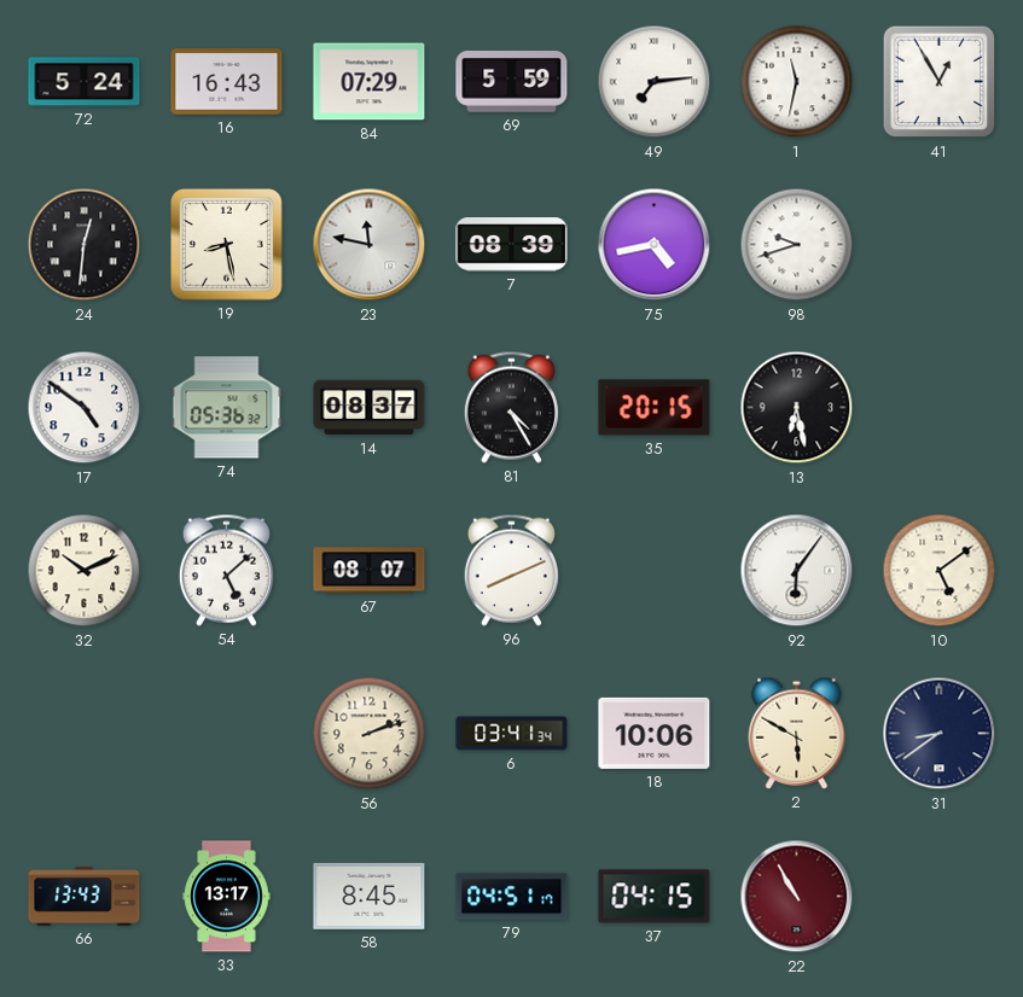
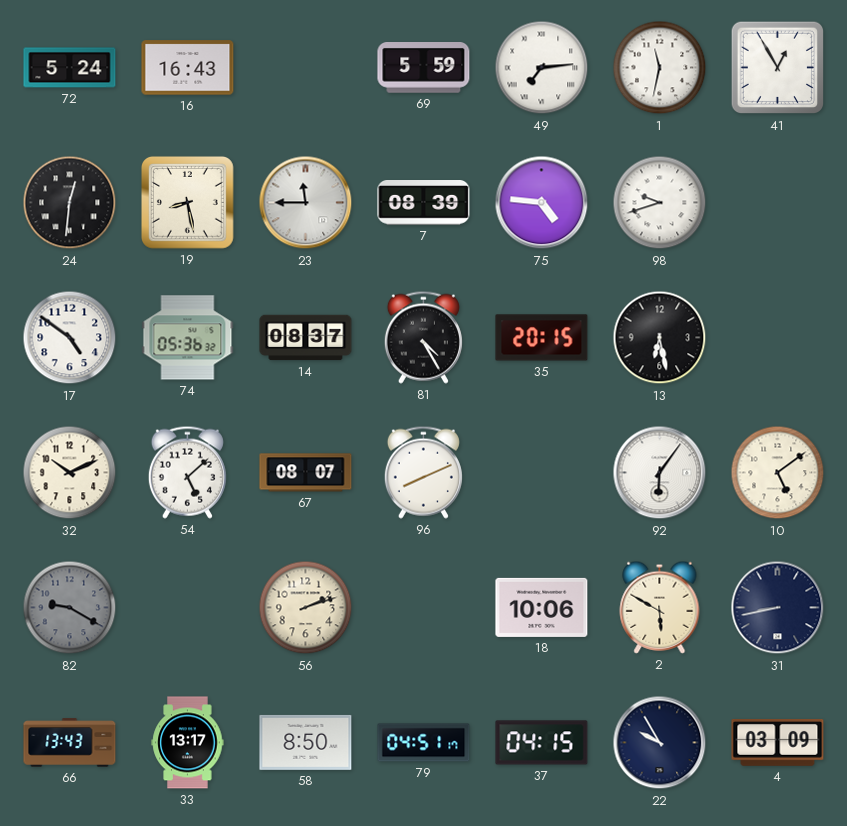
84: 07:29 -> none (370, 82)
23: 11:47 -> 11:45 (306, 203)
75: 4:43 -> 4:46 (542, 203)
82: none -> 9:20 (70, 608)
6: 03:41 -> none (512, 734)
31: 8:39 -> 8:43 (778, 608)
58: 8:45 -> 8:50 (306, 742)
22: 10:55 -> 9:55 (660, 743)
22 dial: burgundy -> navy (660, 743)
4: none -> 03:09 (778, 743)
